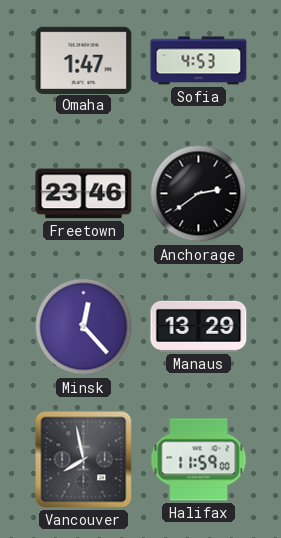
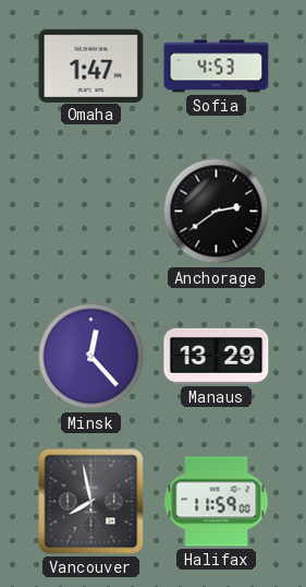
Freetown: 23:46 -> none (84, 194)
